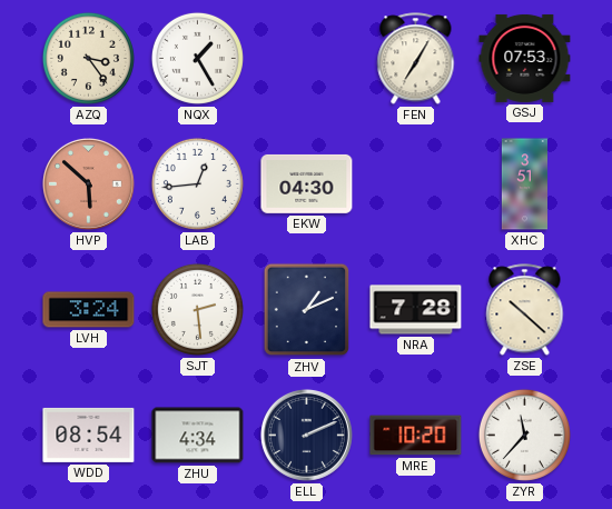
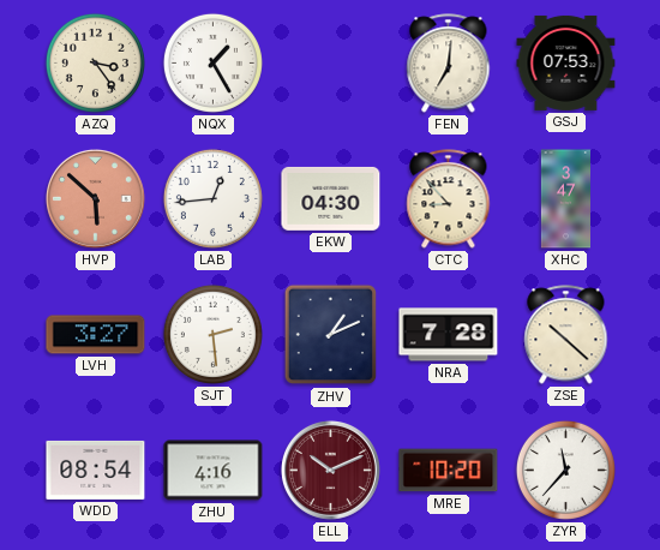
FEN: 7:05 -> 7:01 (449, 64)
CTC: none -> 8:53 (449, 199)
XHC: 3:51 -> 3:47 (565, 199)
LVH: 3:24 -> 3:27 (96, 335)
ZHU: 4:34 -> 4:16 (214, 471)
ELL: 2:11 -> 10:11 (330, 470)
ELL dial: navy -> burgundy (330, 470)
